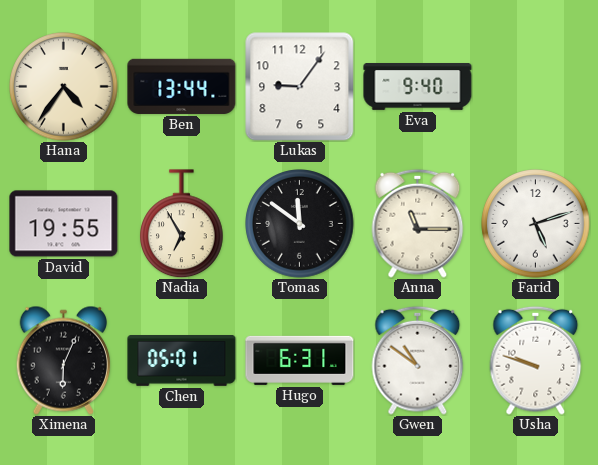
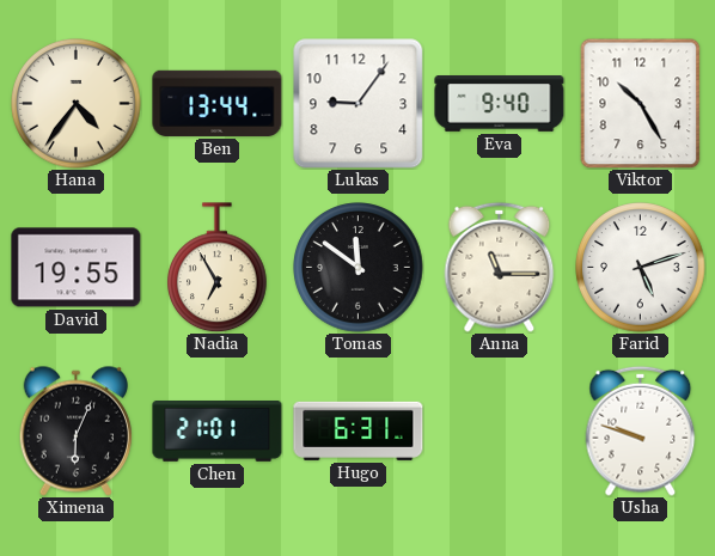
Viktor: none -> 10:25 (641, 103)
Chen: 05:01 -> 21:01 (218, 432)
Gwen: 10:51 -> none (418, 360)
